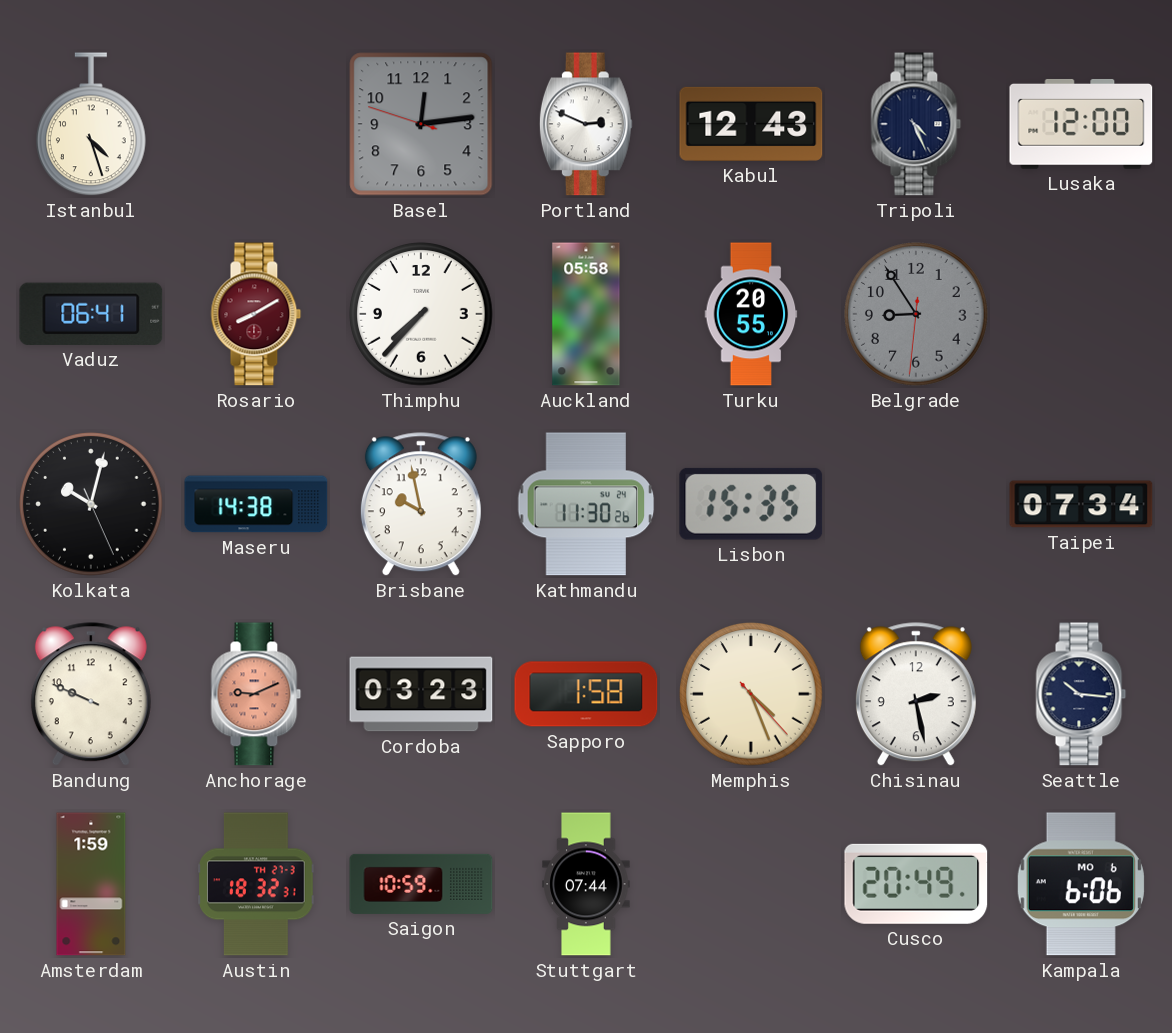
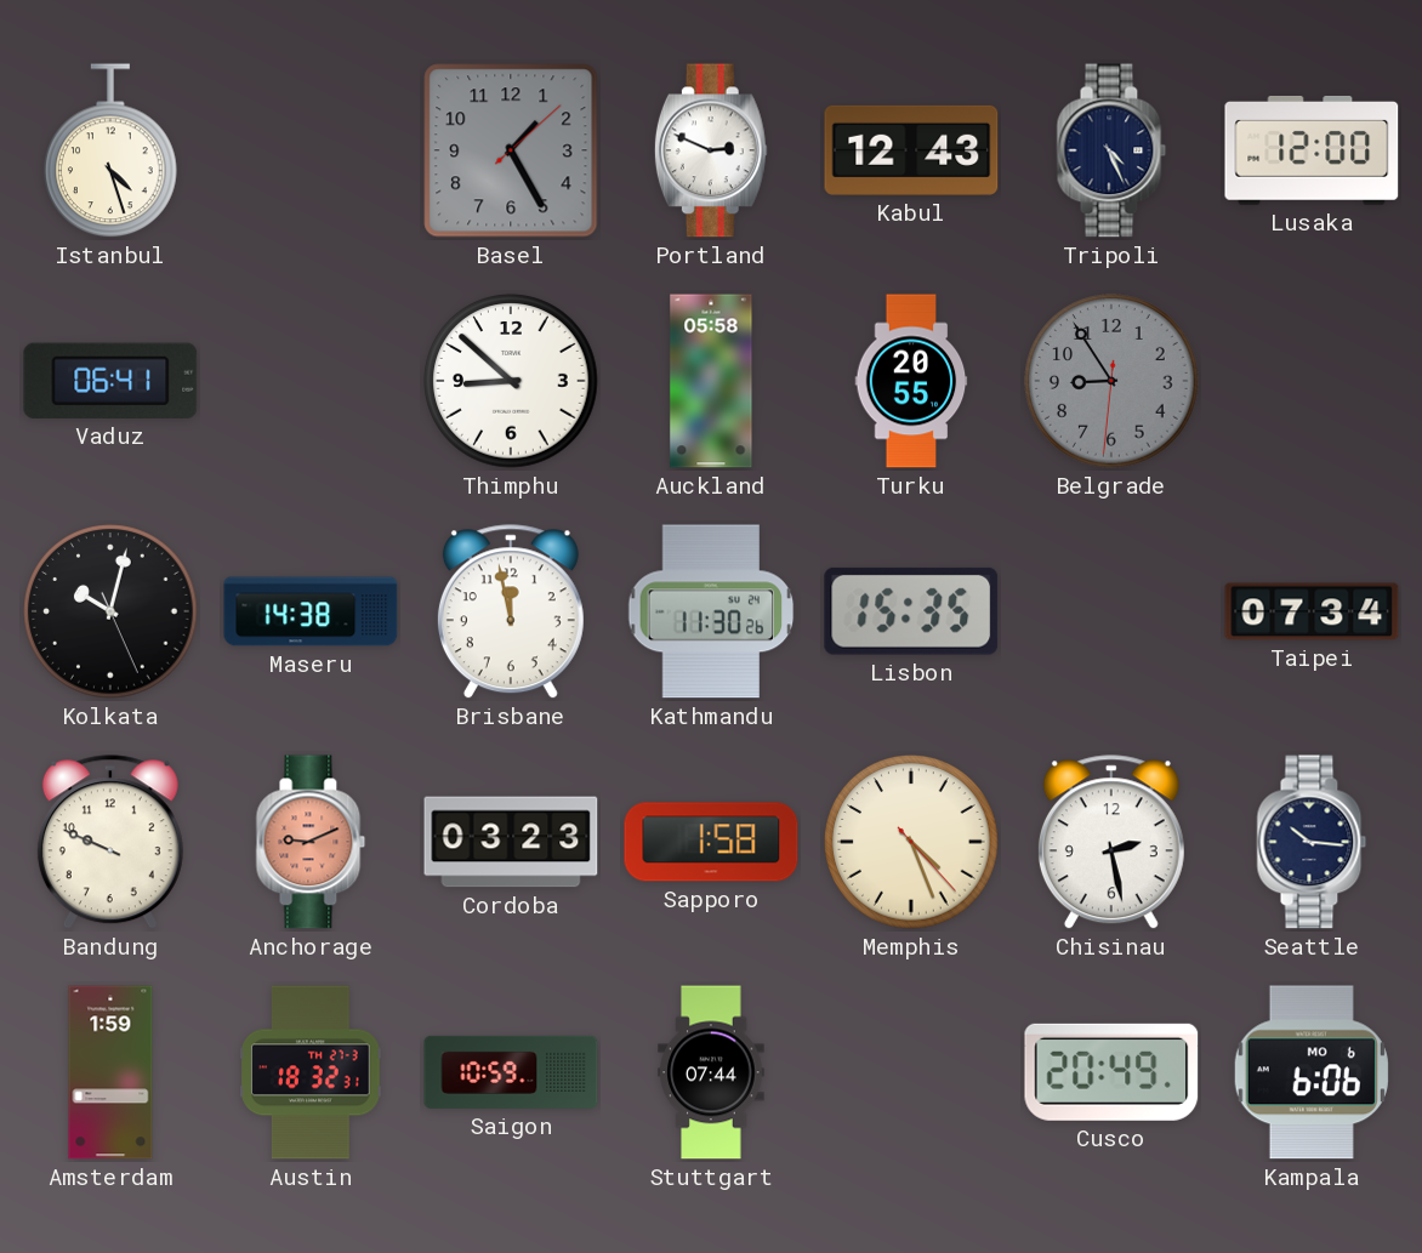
Basel: 12:13 -> 1:25 (511, 150)
Rosario: 8:10 -> none (256, 314)
Thimphu: 7:37 -> 8:52 (511, 381)
Brisbane: 9:58 -> 11:58 (511, 613)
